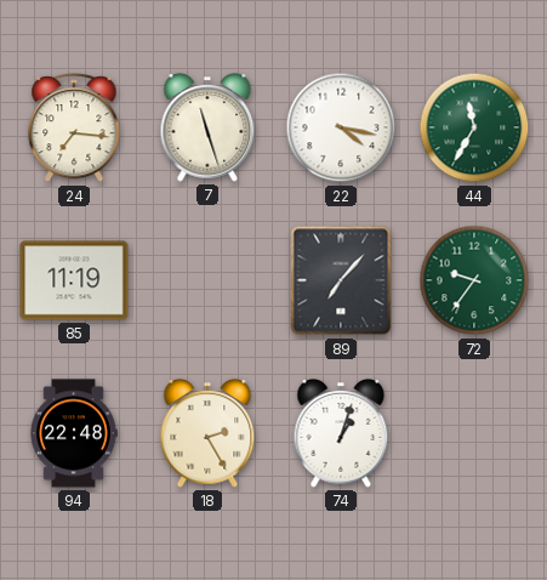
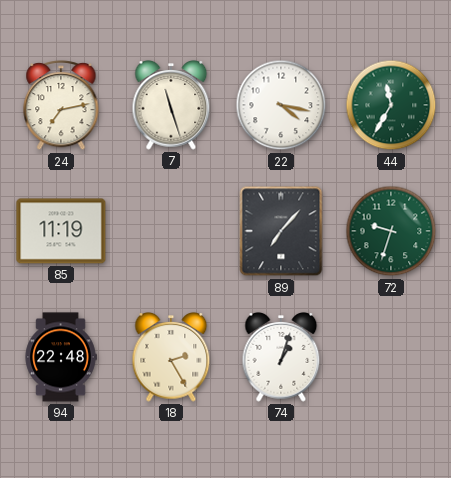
24: 7:16 -> 7:13 (61, 106)
72: 9:36 -> 9:33 (391, 231)
